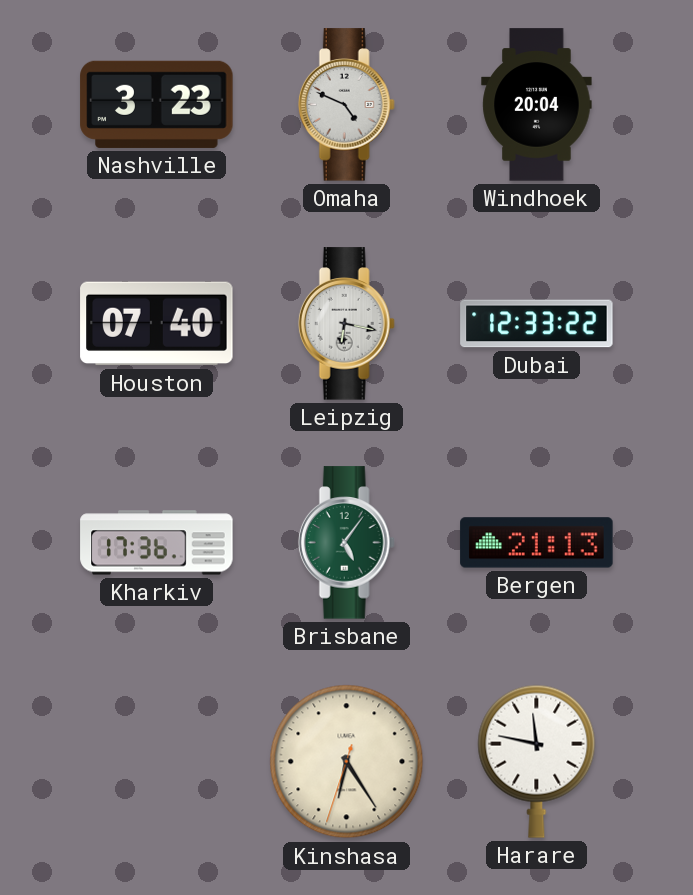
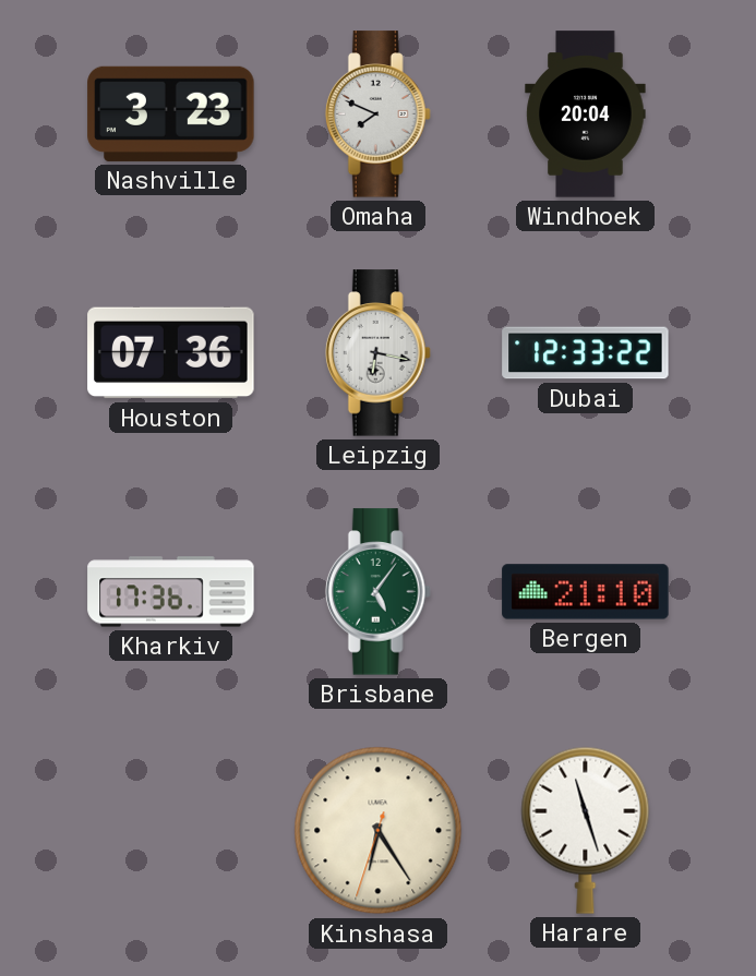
Omaha: 4:49 -> 7:49 (377, 115)
Houston: 07:40 -> 07:36 (171, 353)
Bergen: 21:13 -> 21:10 (586, 592)
Harare: 11:47 -> 11:27 (586, 830)
